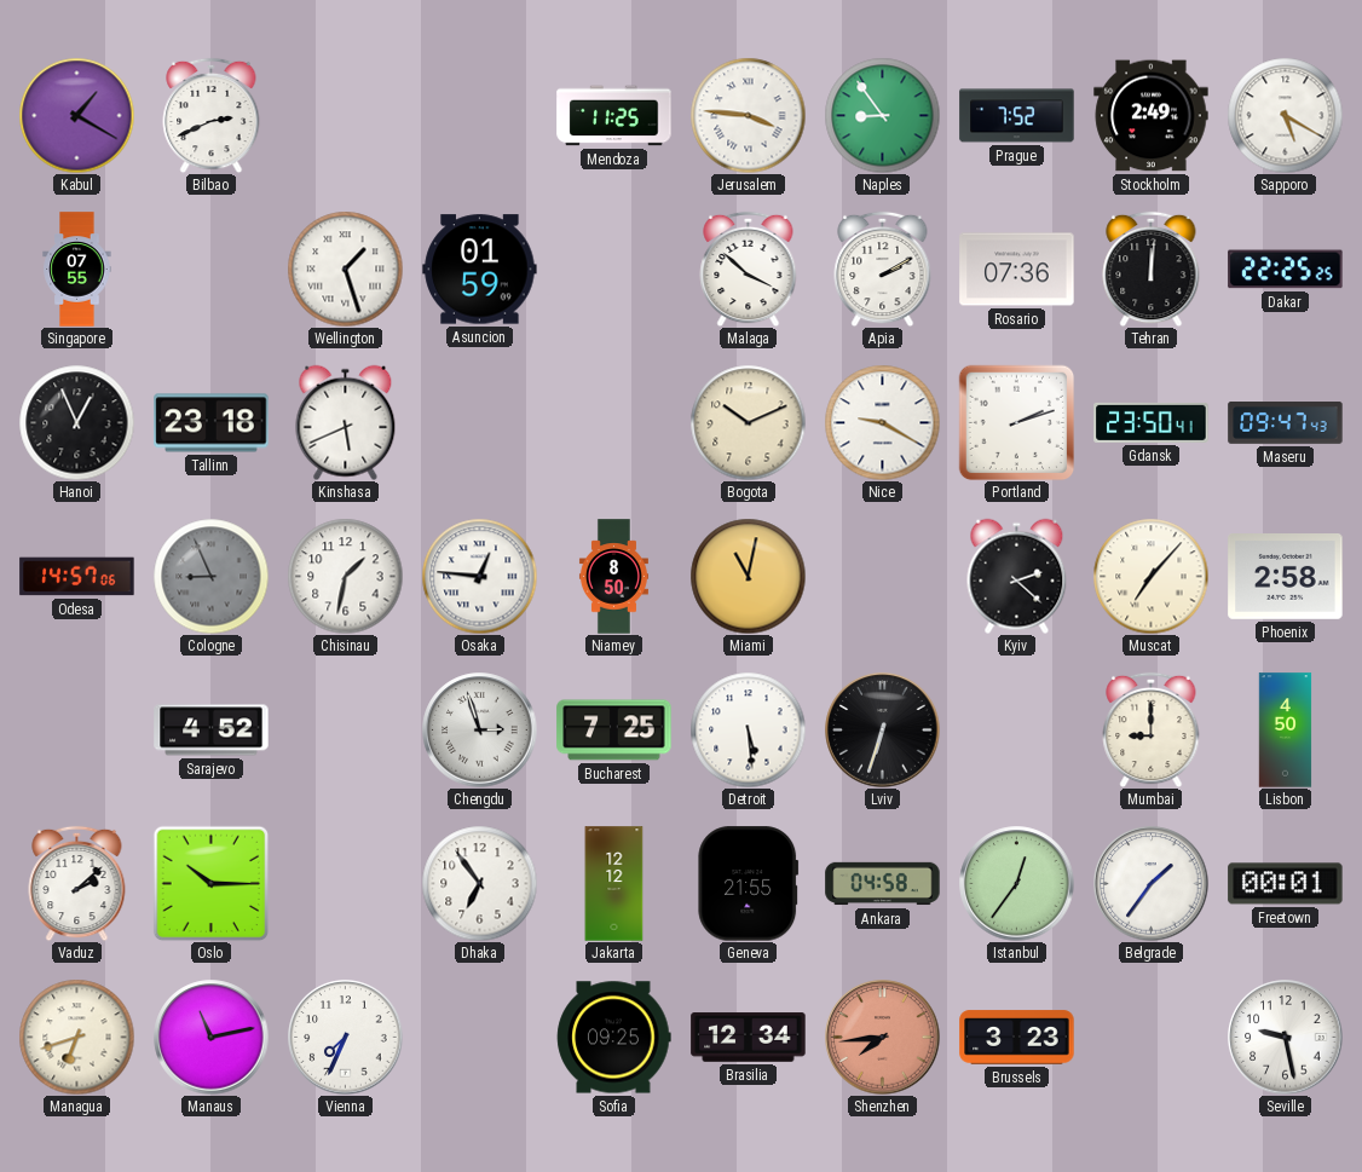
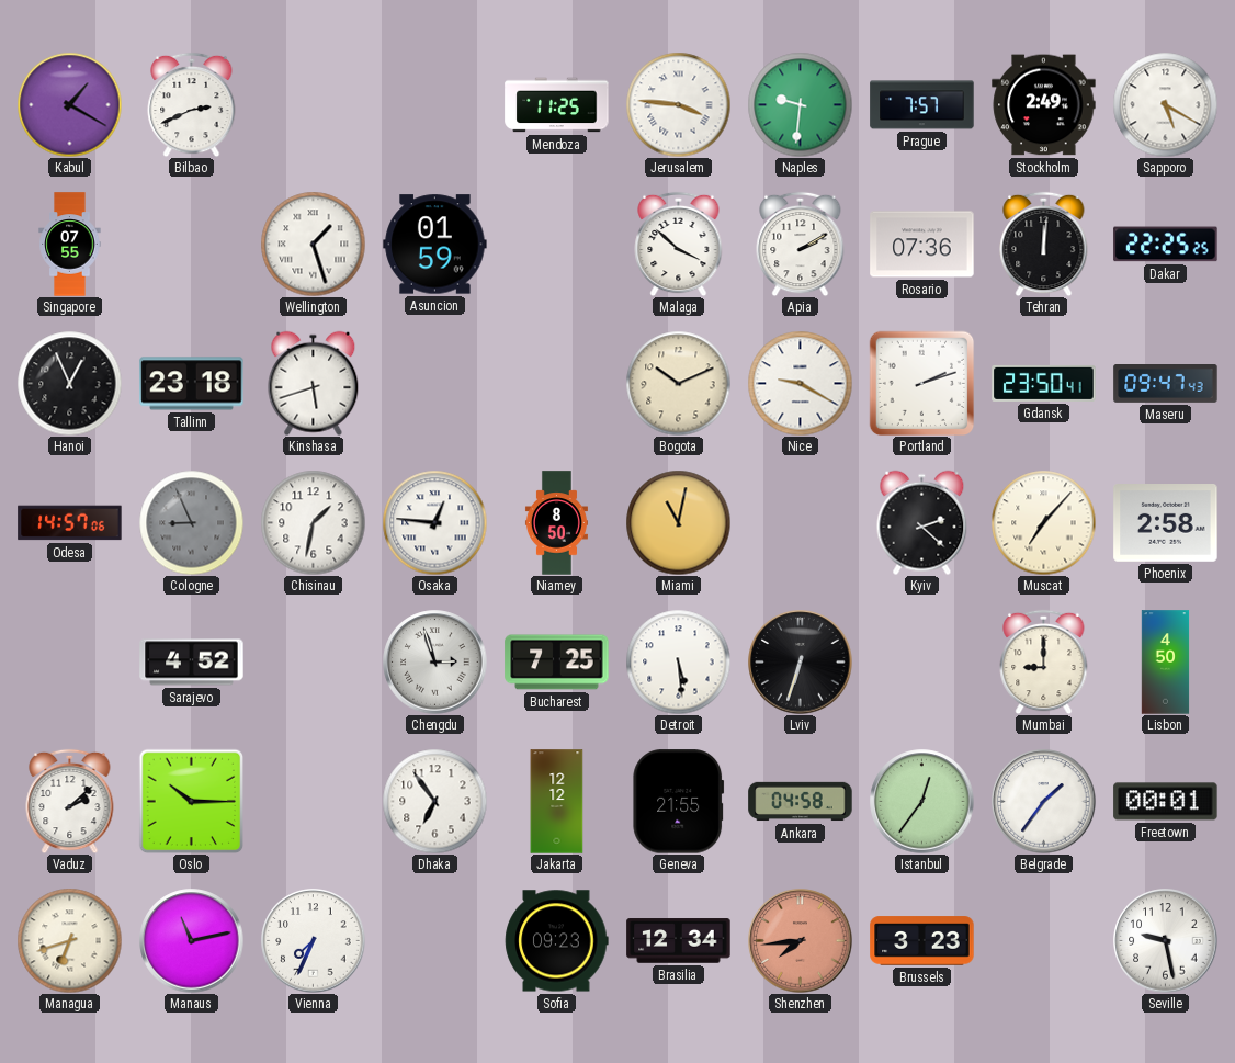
Naples: 8:54 -> 9:31 (800, 104)
Prague: 7:52 -> 7:57 (922, 105)
Kinshasa: 5:41 -> 5:42 (314, 383)
Sofia: 09:25 -> 09:23 (557, 941)
